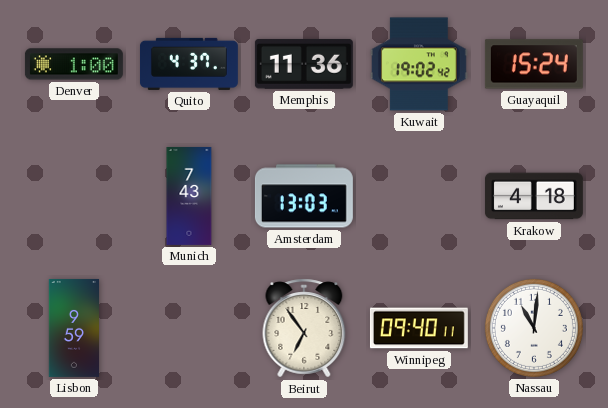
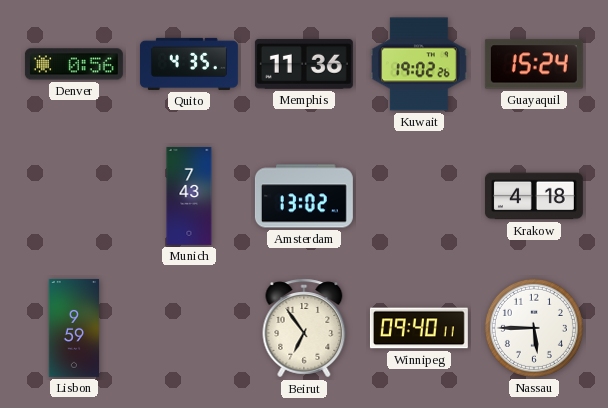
Denver: 1:00 -> 0:56 (74, 64)
Quito: 4:37 -> 4:35 (189, 64)
Kuwait: 19:02:42 -> 19:02:26 (419, 64)
Amsterdam: 13:03 -> 13:02 (304, 196)
Nassau: 11:01 -> 5:45 (534, 328)
